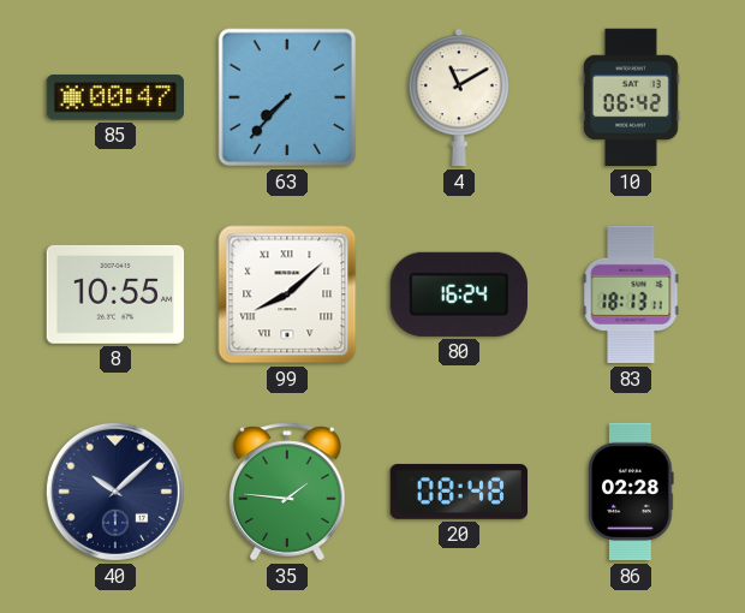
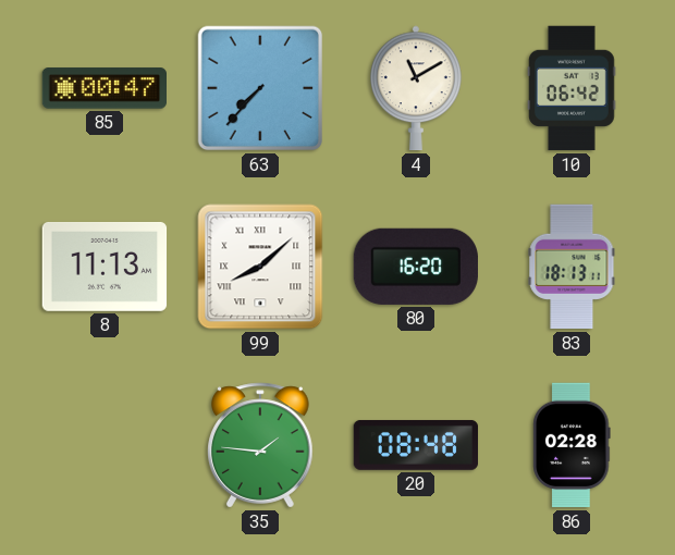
8: 10:55 -> 11:13 (105, 267)
80: 16:24 -> 16:20 (416, 267)
40: 10:08 -> none (115, 492)
